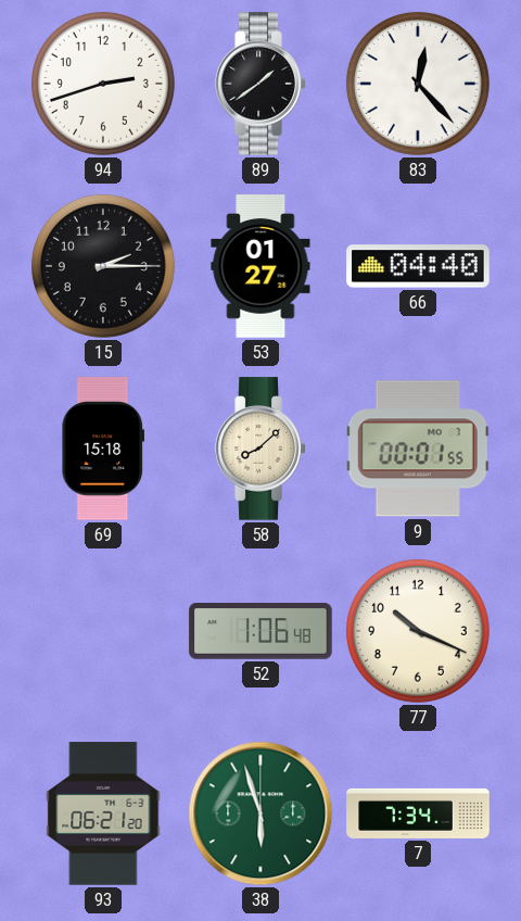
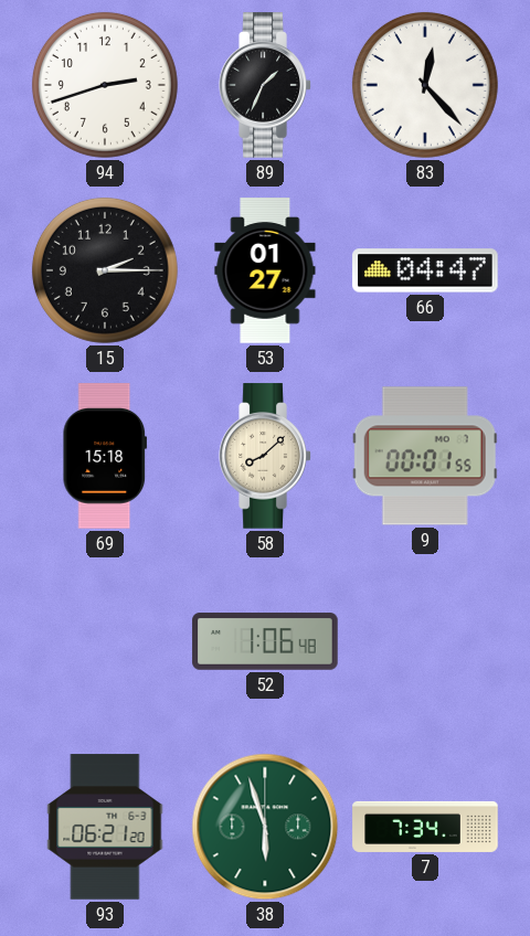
89: 1:39 -> 1:34 (265, 85)
66: 04:40 -> 04:47 (425, 270)
77: 10:19 -> none (418, 631)
